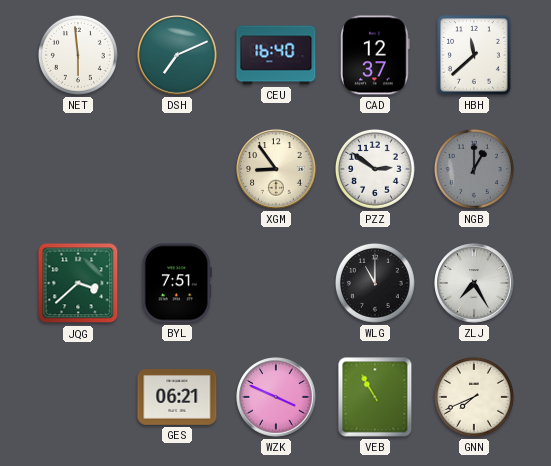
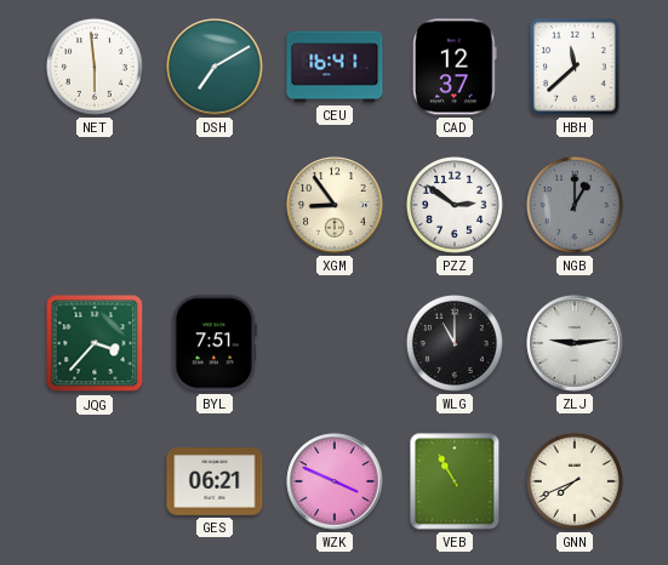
DSH: 7:11 -> 7:10 (215, 67)
CEU: 16:40 -> 16:41 (335, 67)
JQG: 3:38 -> 3:37 (95, 343)
ZLJ: 7:25 -> 9:14 (575, 343)
